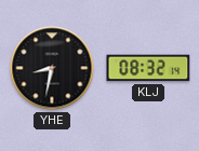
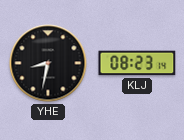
KLJ: 08:32 -> 08:23 (137, 63)
